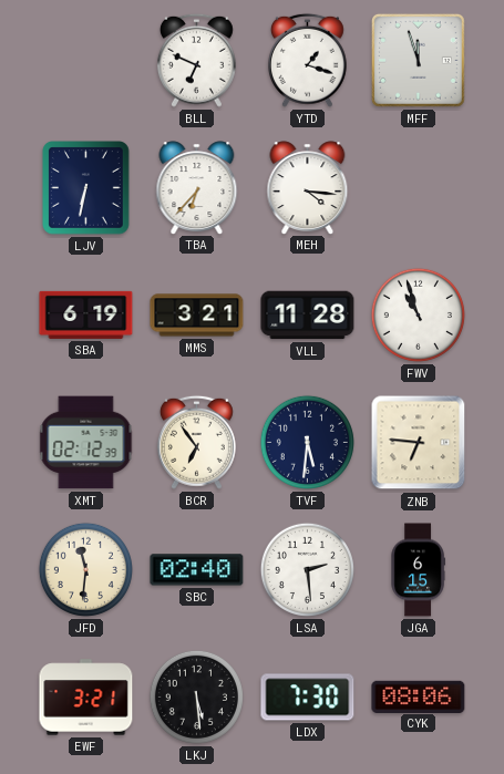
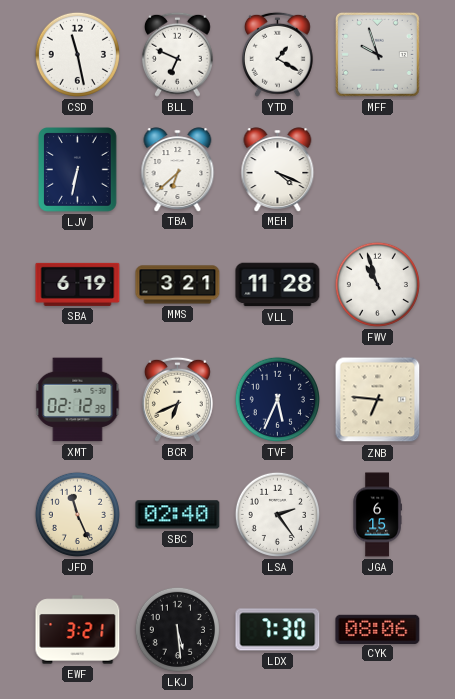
CSD: none -> 11:28 (77, 54)
YTD: 1:18 -> 1:20 (277, 54)
MFF: 11:57 -> 9:57 (377, 54)
TBA: 6:37 -> 6:38 (178, 169)
MEH: 4:16 -> 4:19 (278, 169)
BCR: 6:54 -> 6:41 (177, 399)
TVF: 5:31 -> 5:34 (277, 399)
JFD: 11:31 -> 11:26 (77, 514)
LSA: 2:29 -> 2:24 (277, 514)
